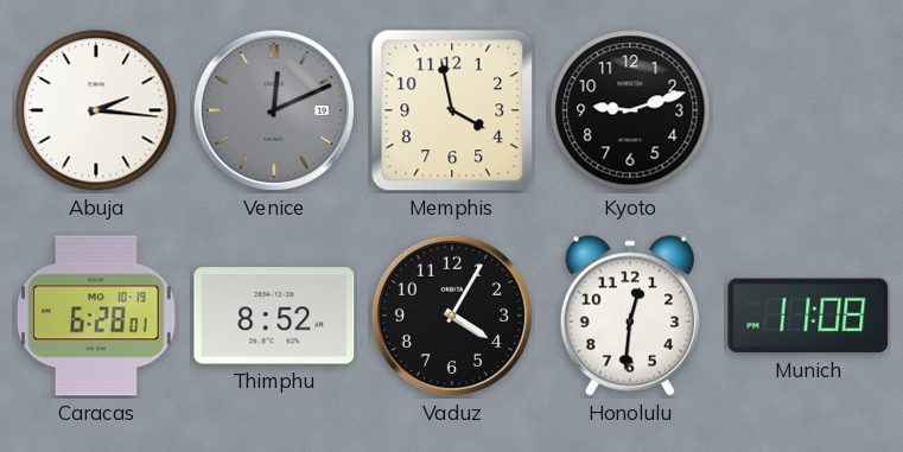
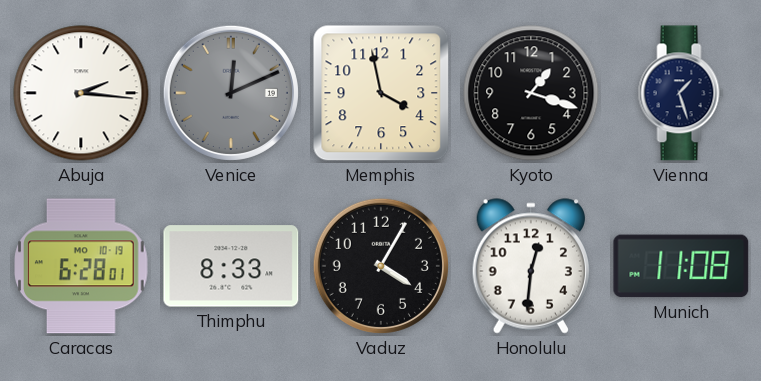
Kyoto: 9:12 -> 1:18 (531, 93)
Vienna: none -> 1:27 (681, 93)
Thimphu: 8:52 -> 8:33 (231, 266)
